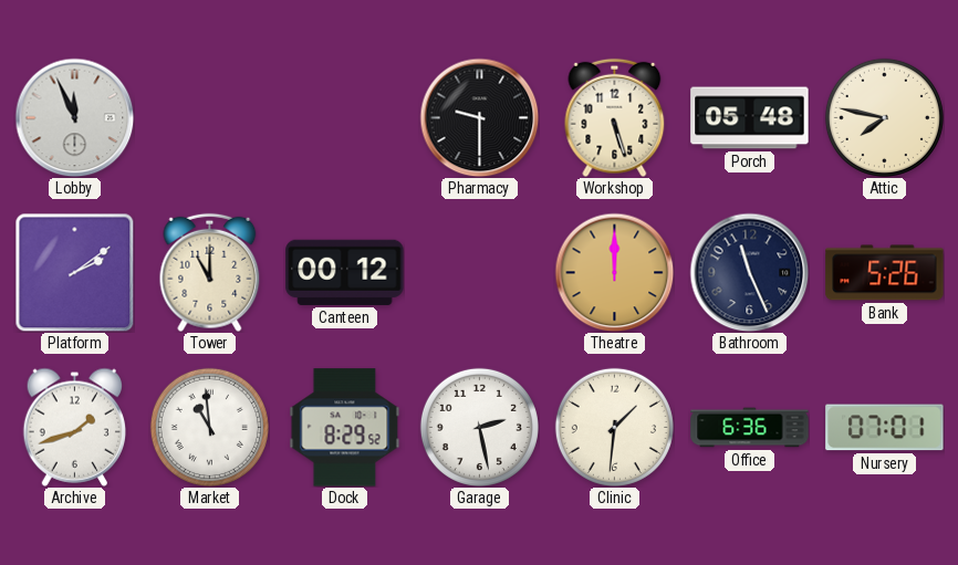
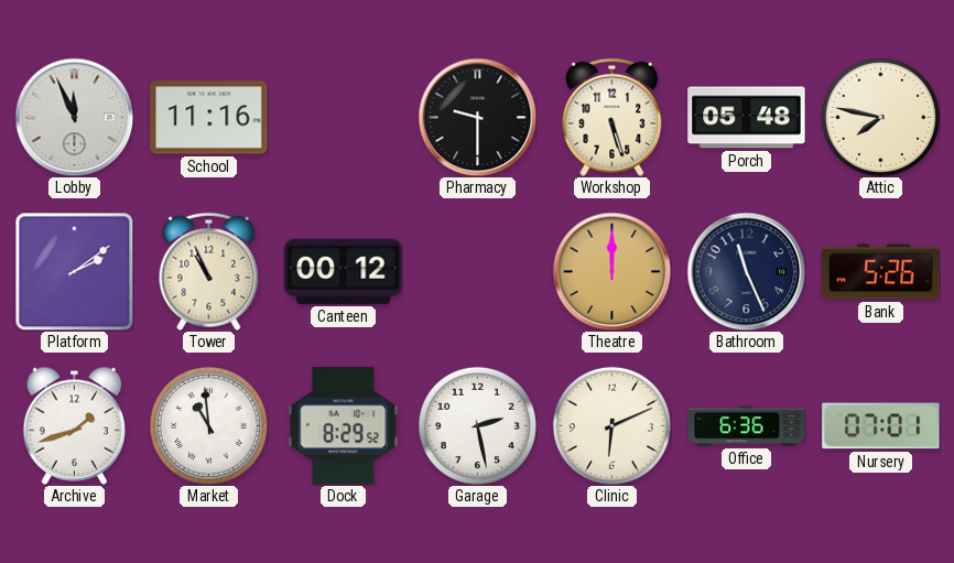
School: none -> 11:16 (209, 118)
Tower: 11:00 -> 10:56 (209, 271)
Clinic: 1:31 -> 6:11 (611, 425)
